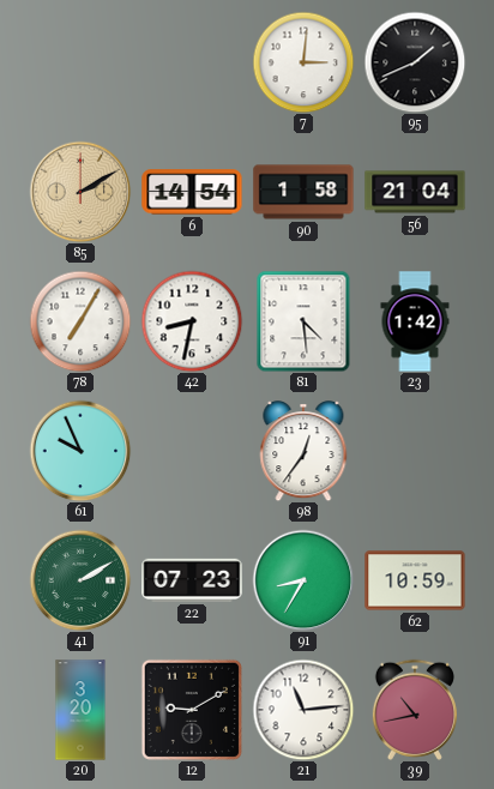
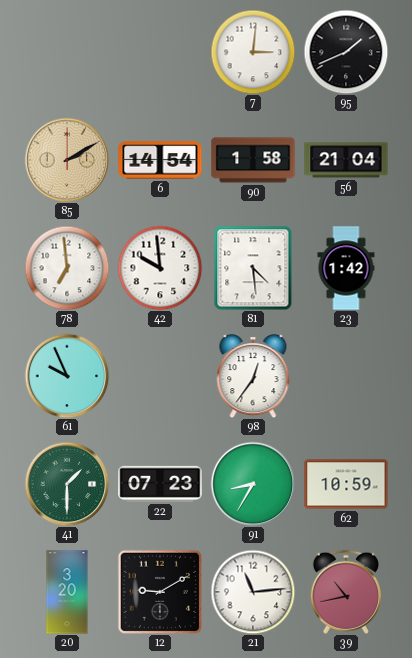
78: 7:05 -> 6:59 (67, 268)
42: 8:32 -> 9:59 (160, 268)
41: 2:10 -> 1:30 (67, 484)
